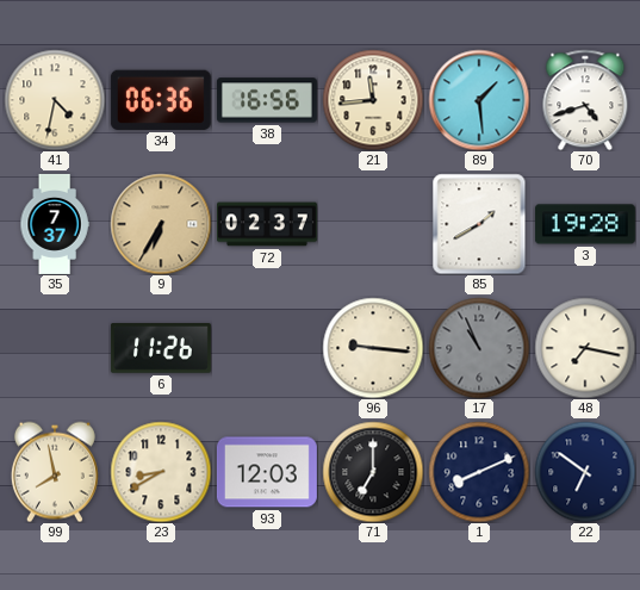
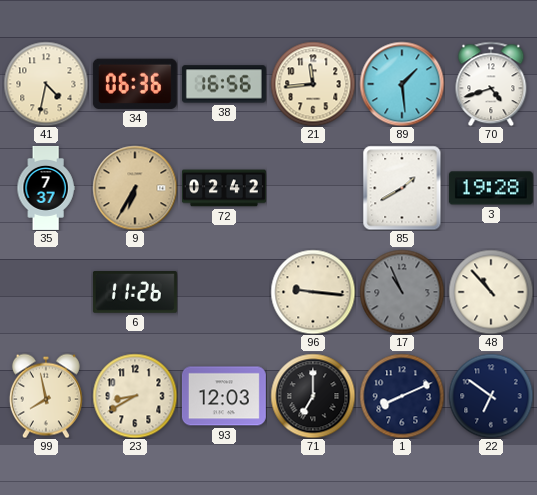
72: 02:37 -> 02:42 (224, 188)
48: 7:17 -> 10:53 (491, 292)
